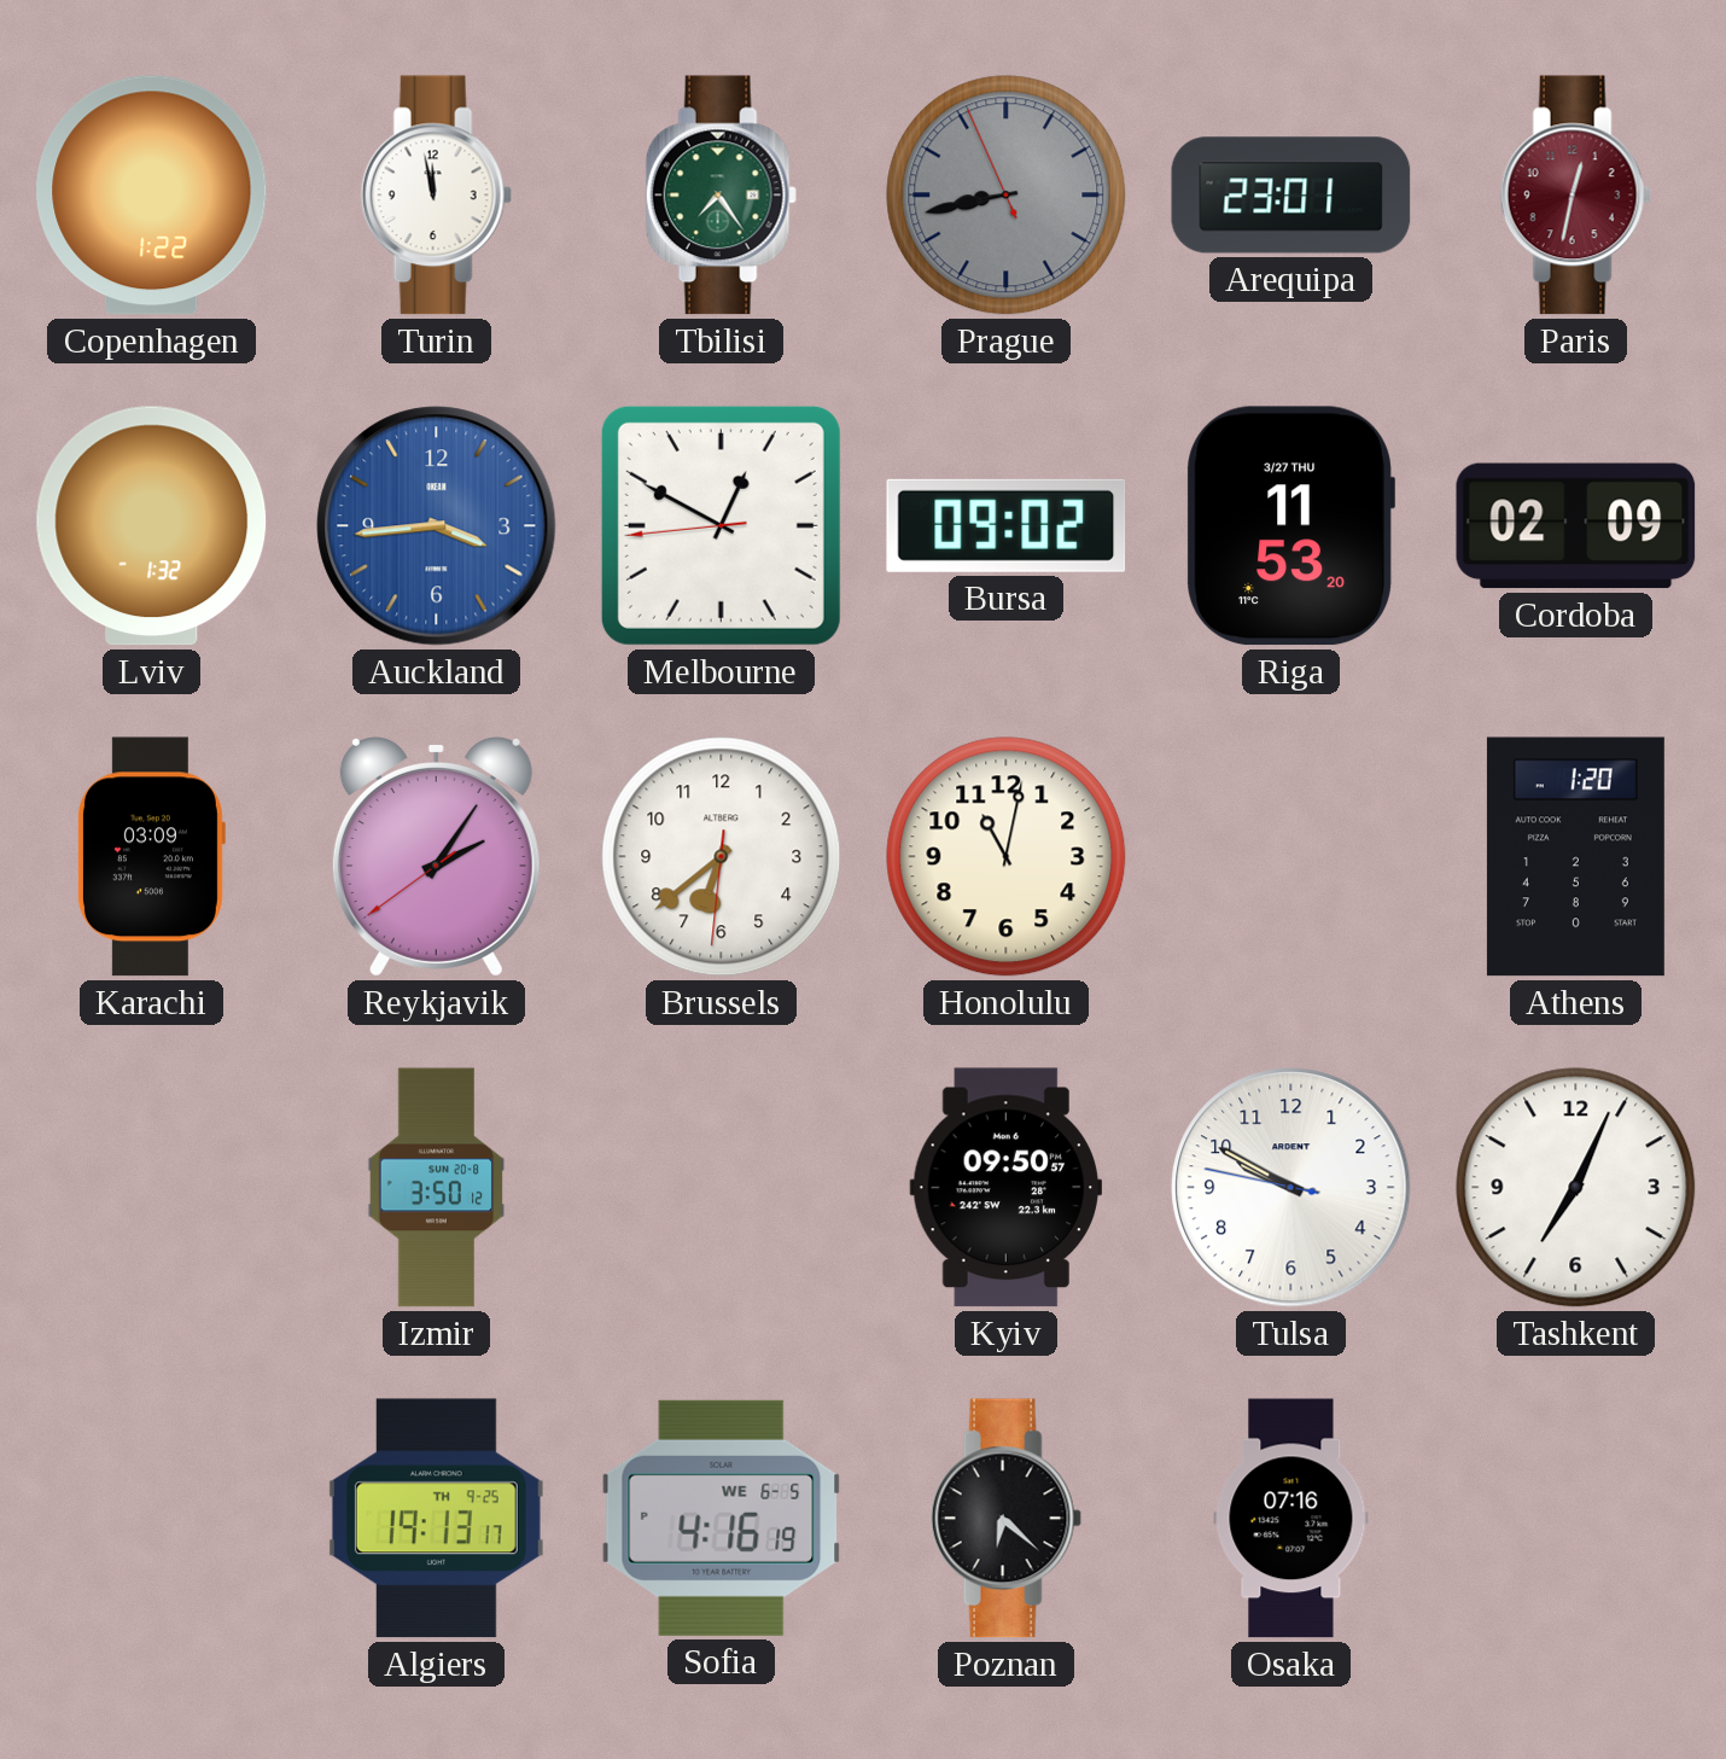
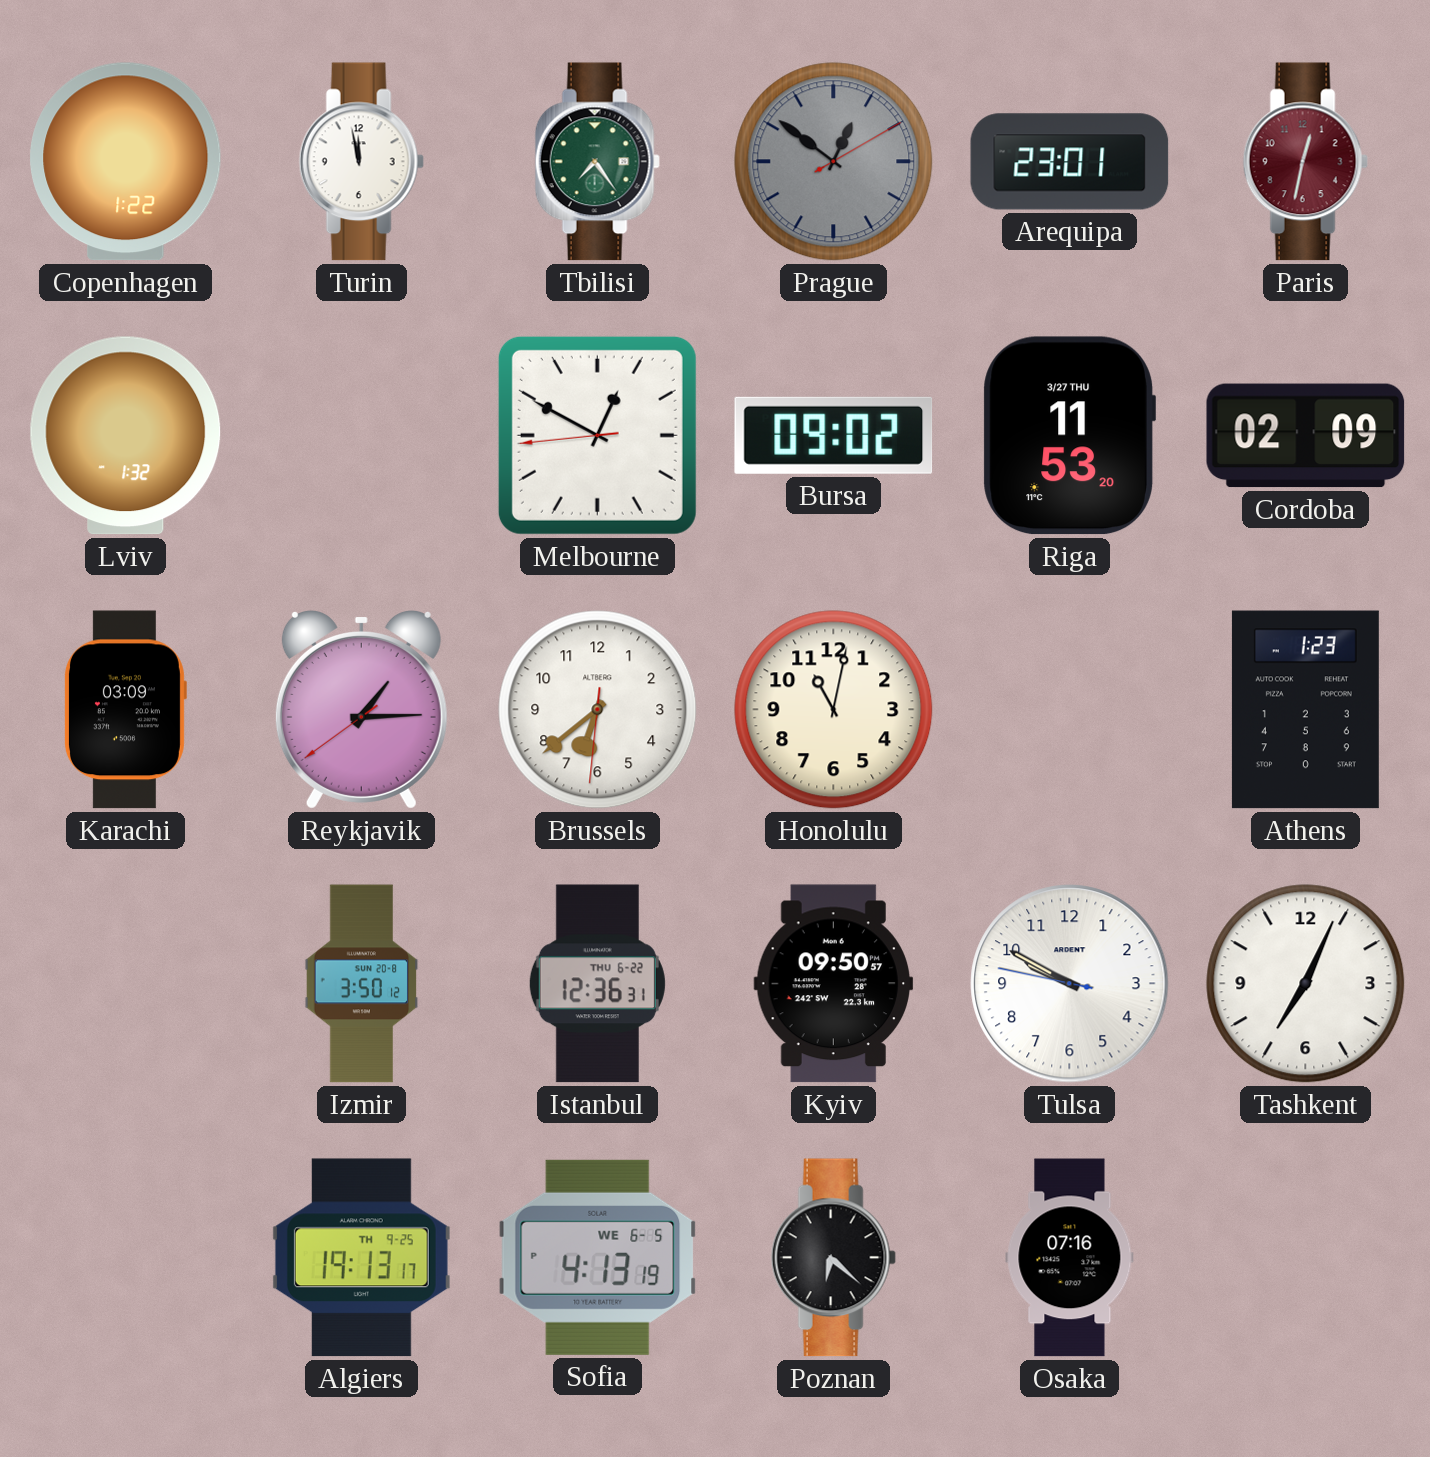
Prague: 8:42 -> 12:51 (834, 162)
Auckland: 3:44 -> none (437, 526)
Reykjavik: 2:05 -> 1:14 (361, 710)
Athens: 1:20 -> 1:23 (1305, 710)
Istanbul: none -> 12:36 (597, 984)
Sofia: 4:16 -> 4:13 (598, 1257)
